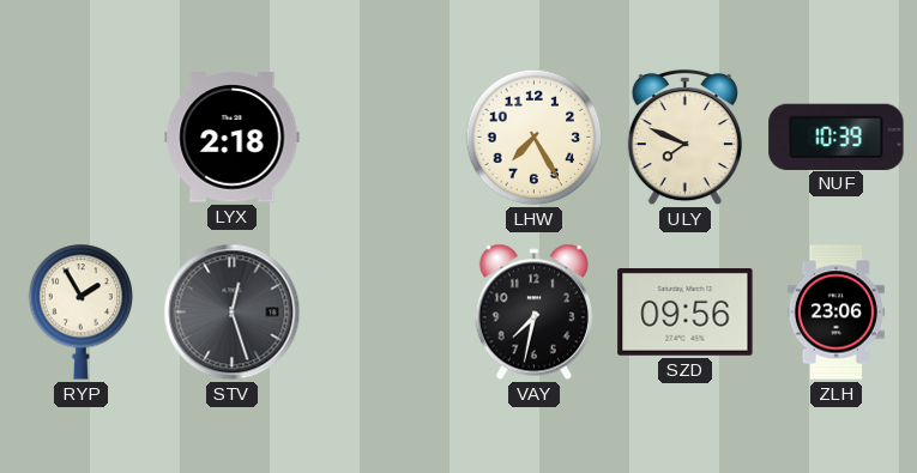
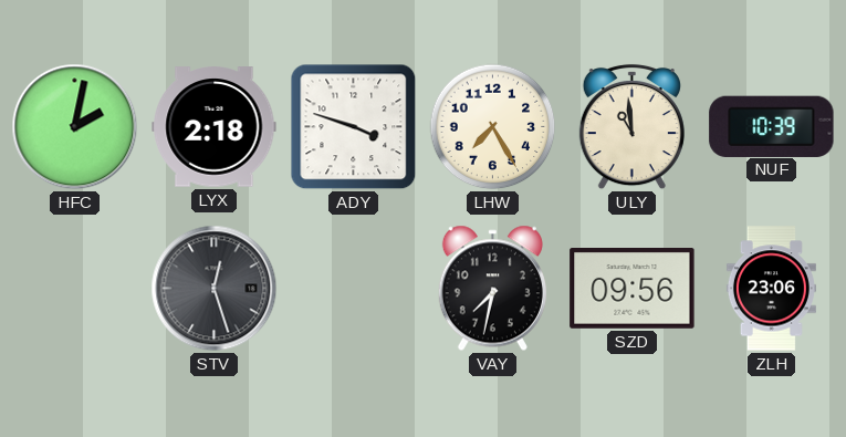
HFC: none -> 2:02 (75, 127)
ADY: none -> 3:48 (354, 127)
ULY: 7:49 -> 10:59 (631, 127)
RYP: 1:55 -> none (82, 311)
